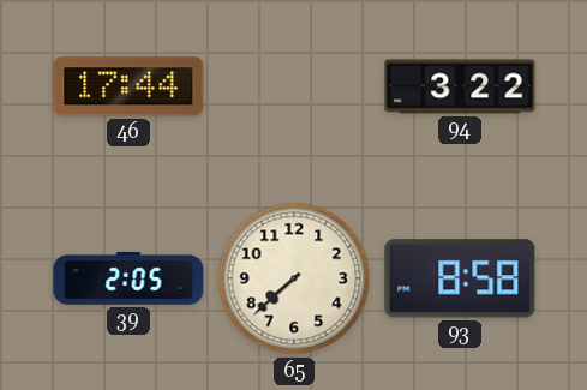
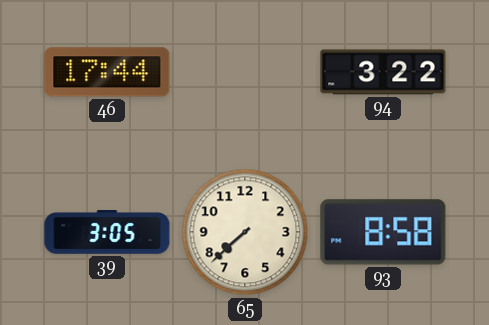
39: 2:05 -> 3:05 (107, 232)
